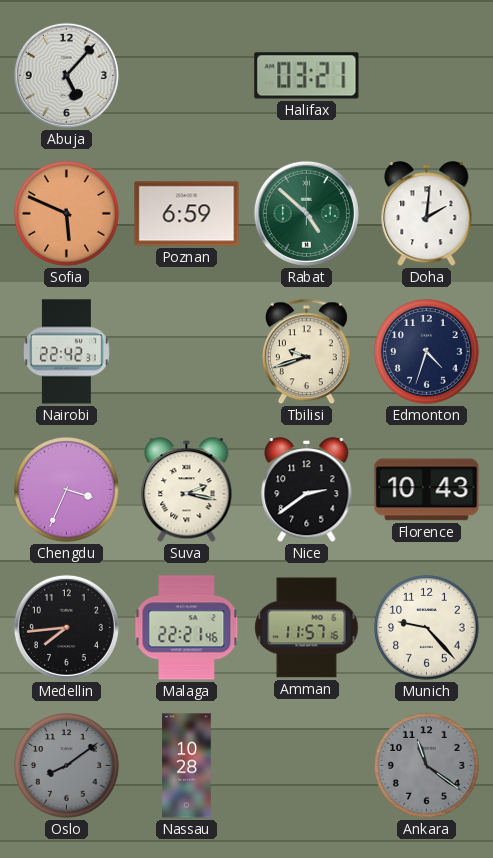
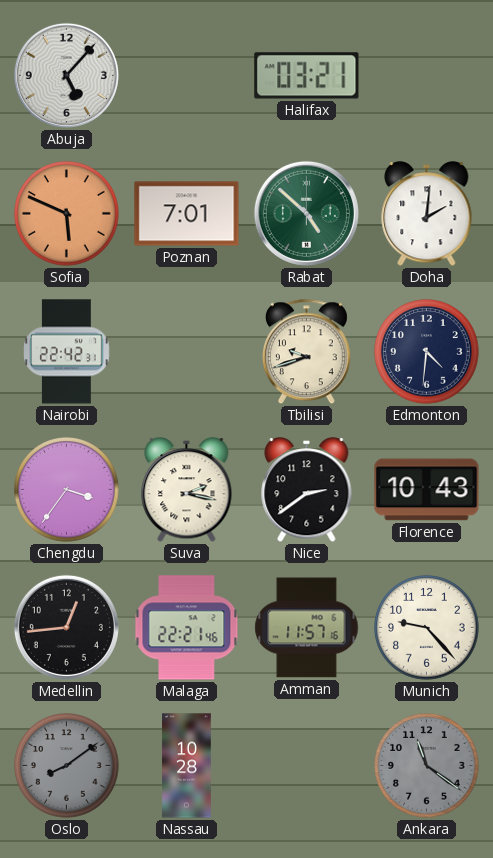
Poznan: 6:59 -> 7:01 (187, 214)
Edmonton: 4:33 -> 4:31 (427, 352)
Chengdu: 3:34 -> 3:36 (67, 490)
Medellin: 7:44 -> 12:44 (66, 627)
